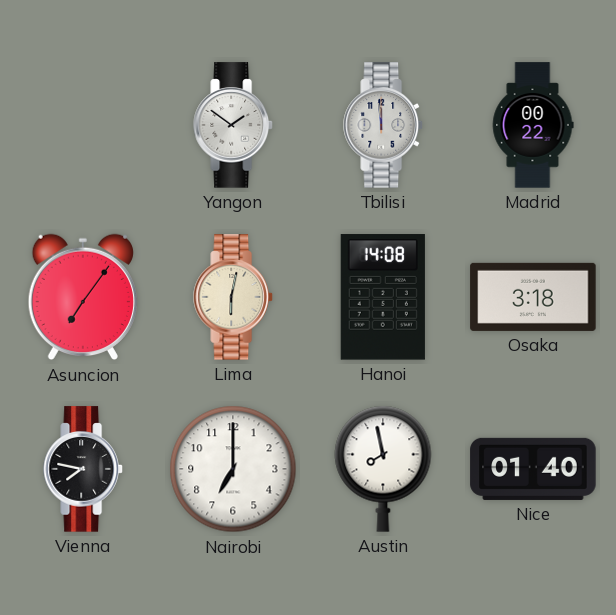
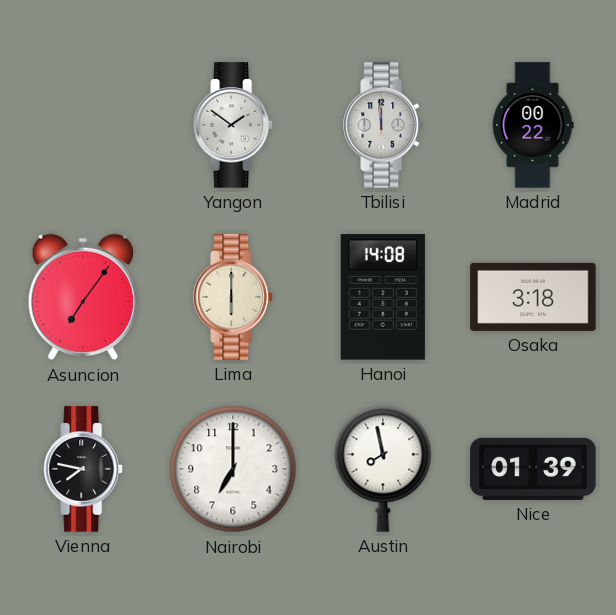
Lima: 6:02 -> 6:00 (233, 297)
Nice: 01:40 -> 01:39 (533, 469)
